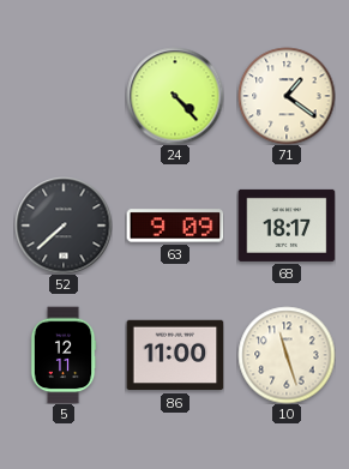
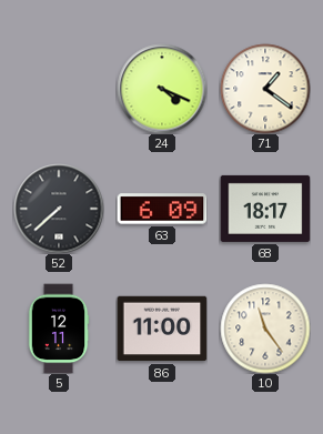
24: 4:23 -> 4:19 (162, 89)
63: 9:09 -> 6:09 (162, 209)
10: 11:27 -> 11:24 (265, 329)
